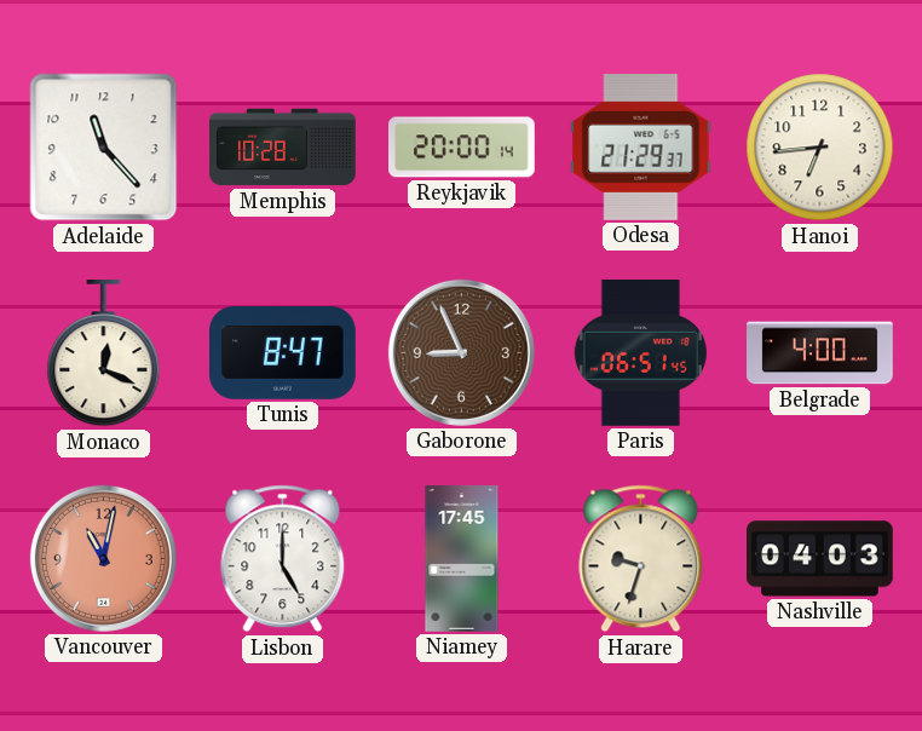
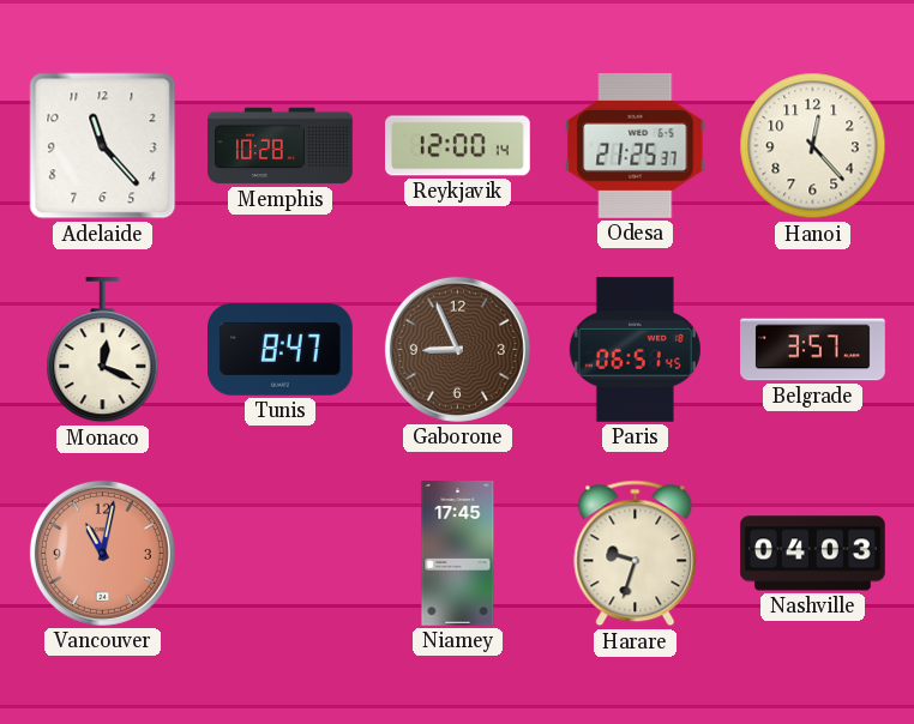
Reykjavik: 20:00 -> 12:00 (458, 146)
Odesa: 21:29 -> 21:25 (636, 146)
Hanoi: 6:44 -> 12:23 (813, 146)
Belgrade: 4:00 -> 3:57 (813, 350)
Lisbon: 5:00 -> none (283, 559)
